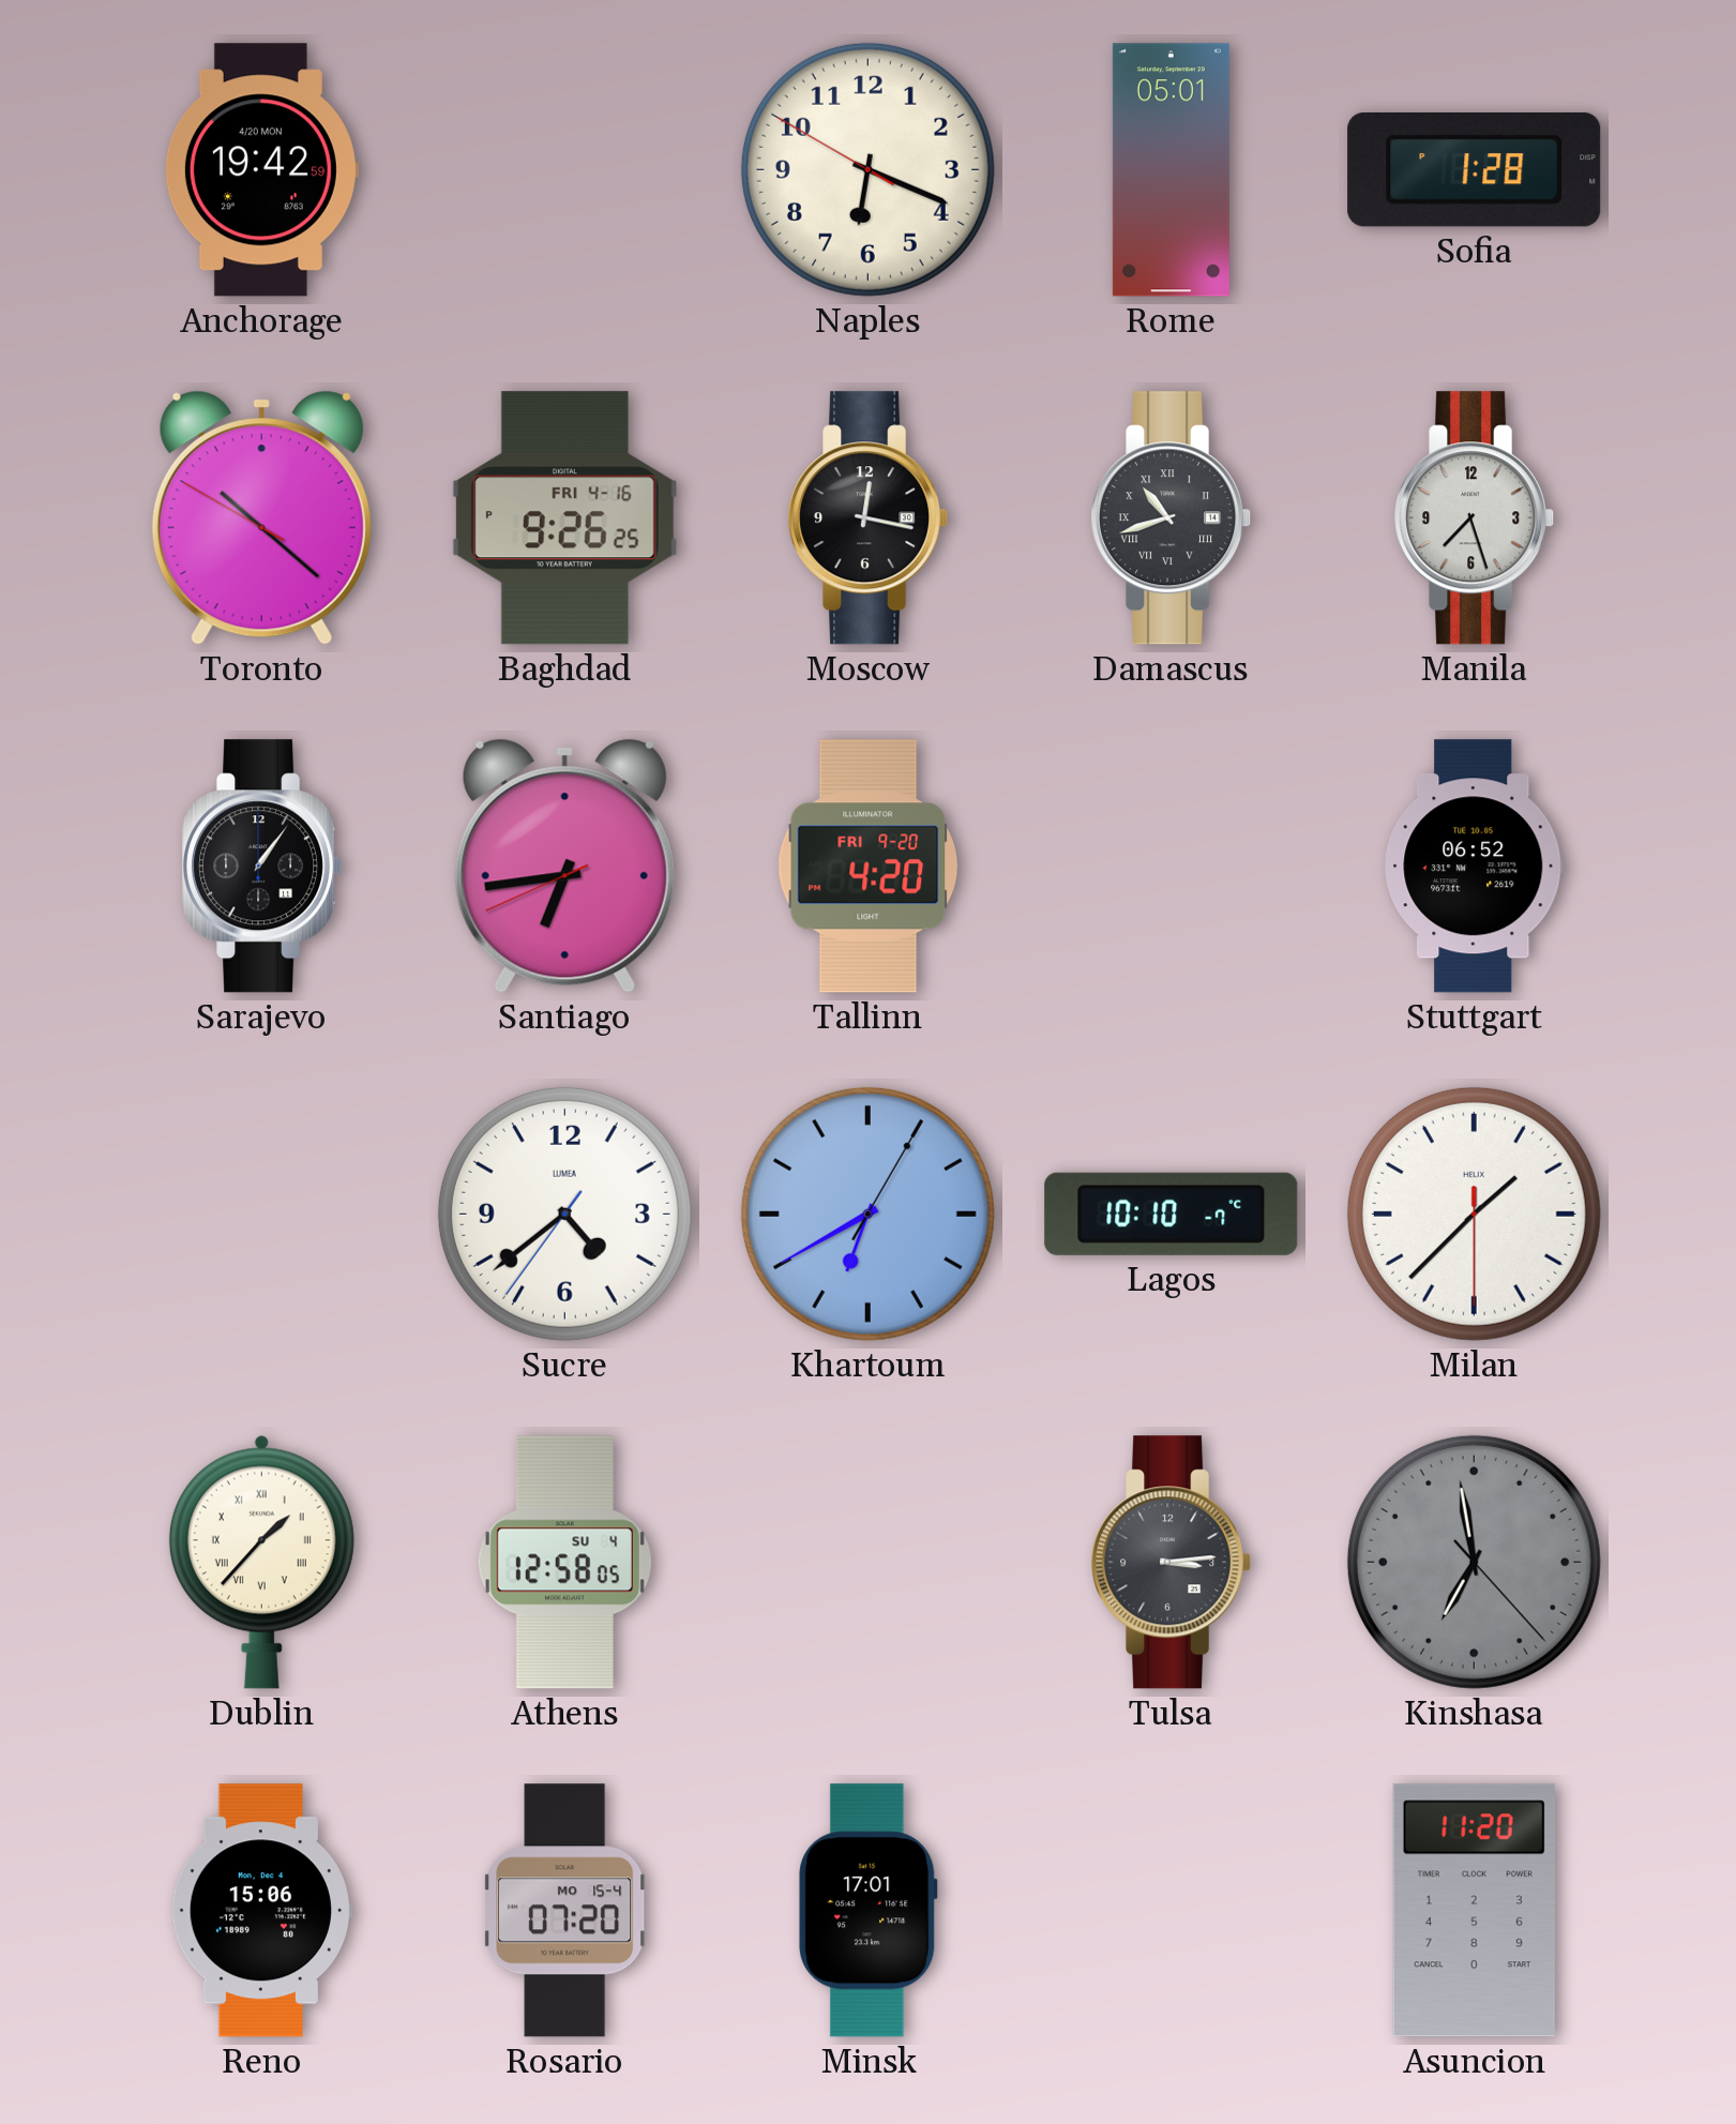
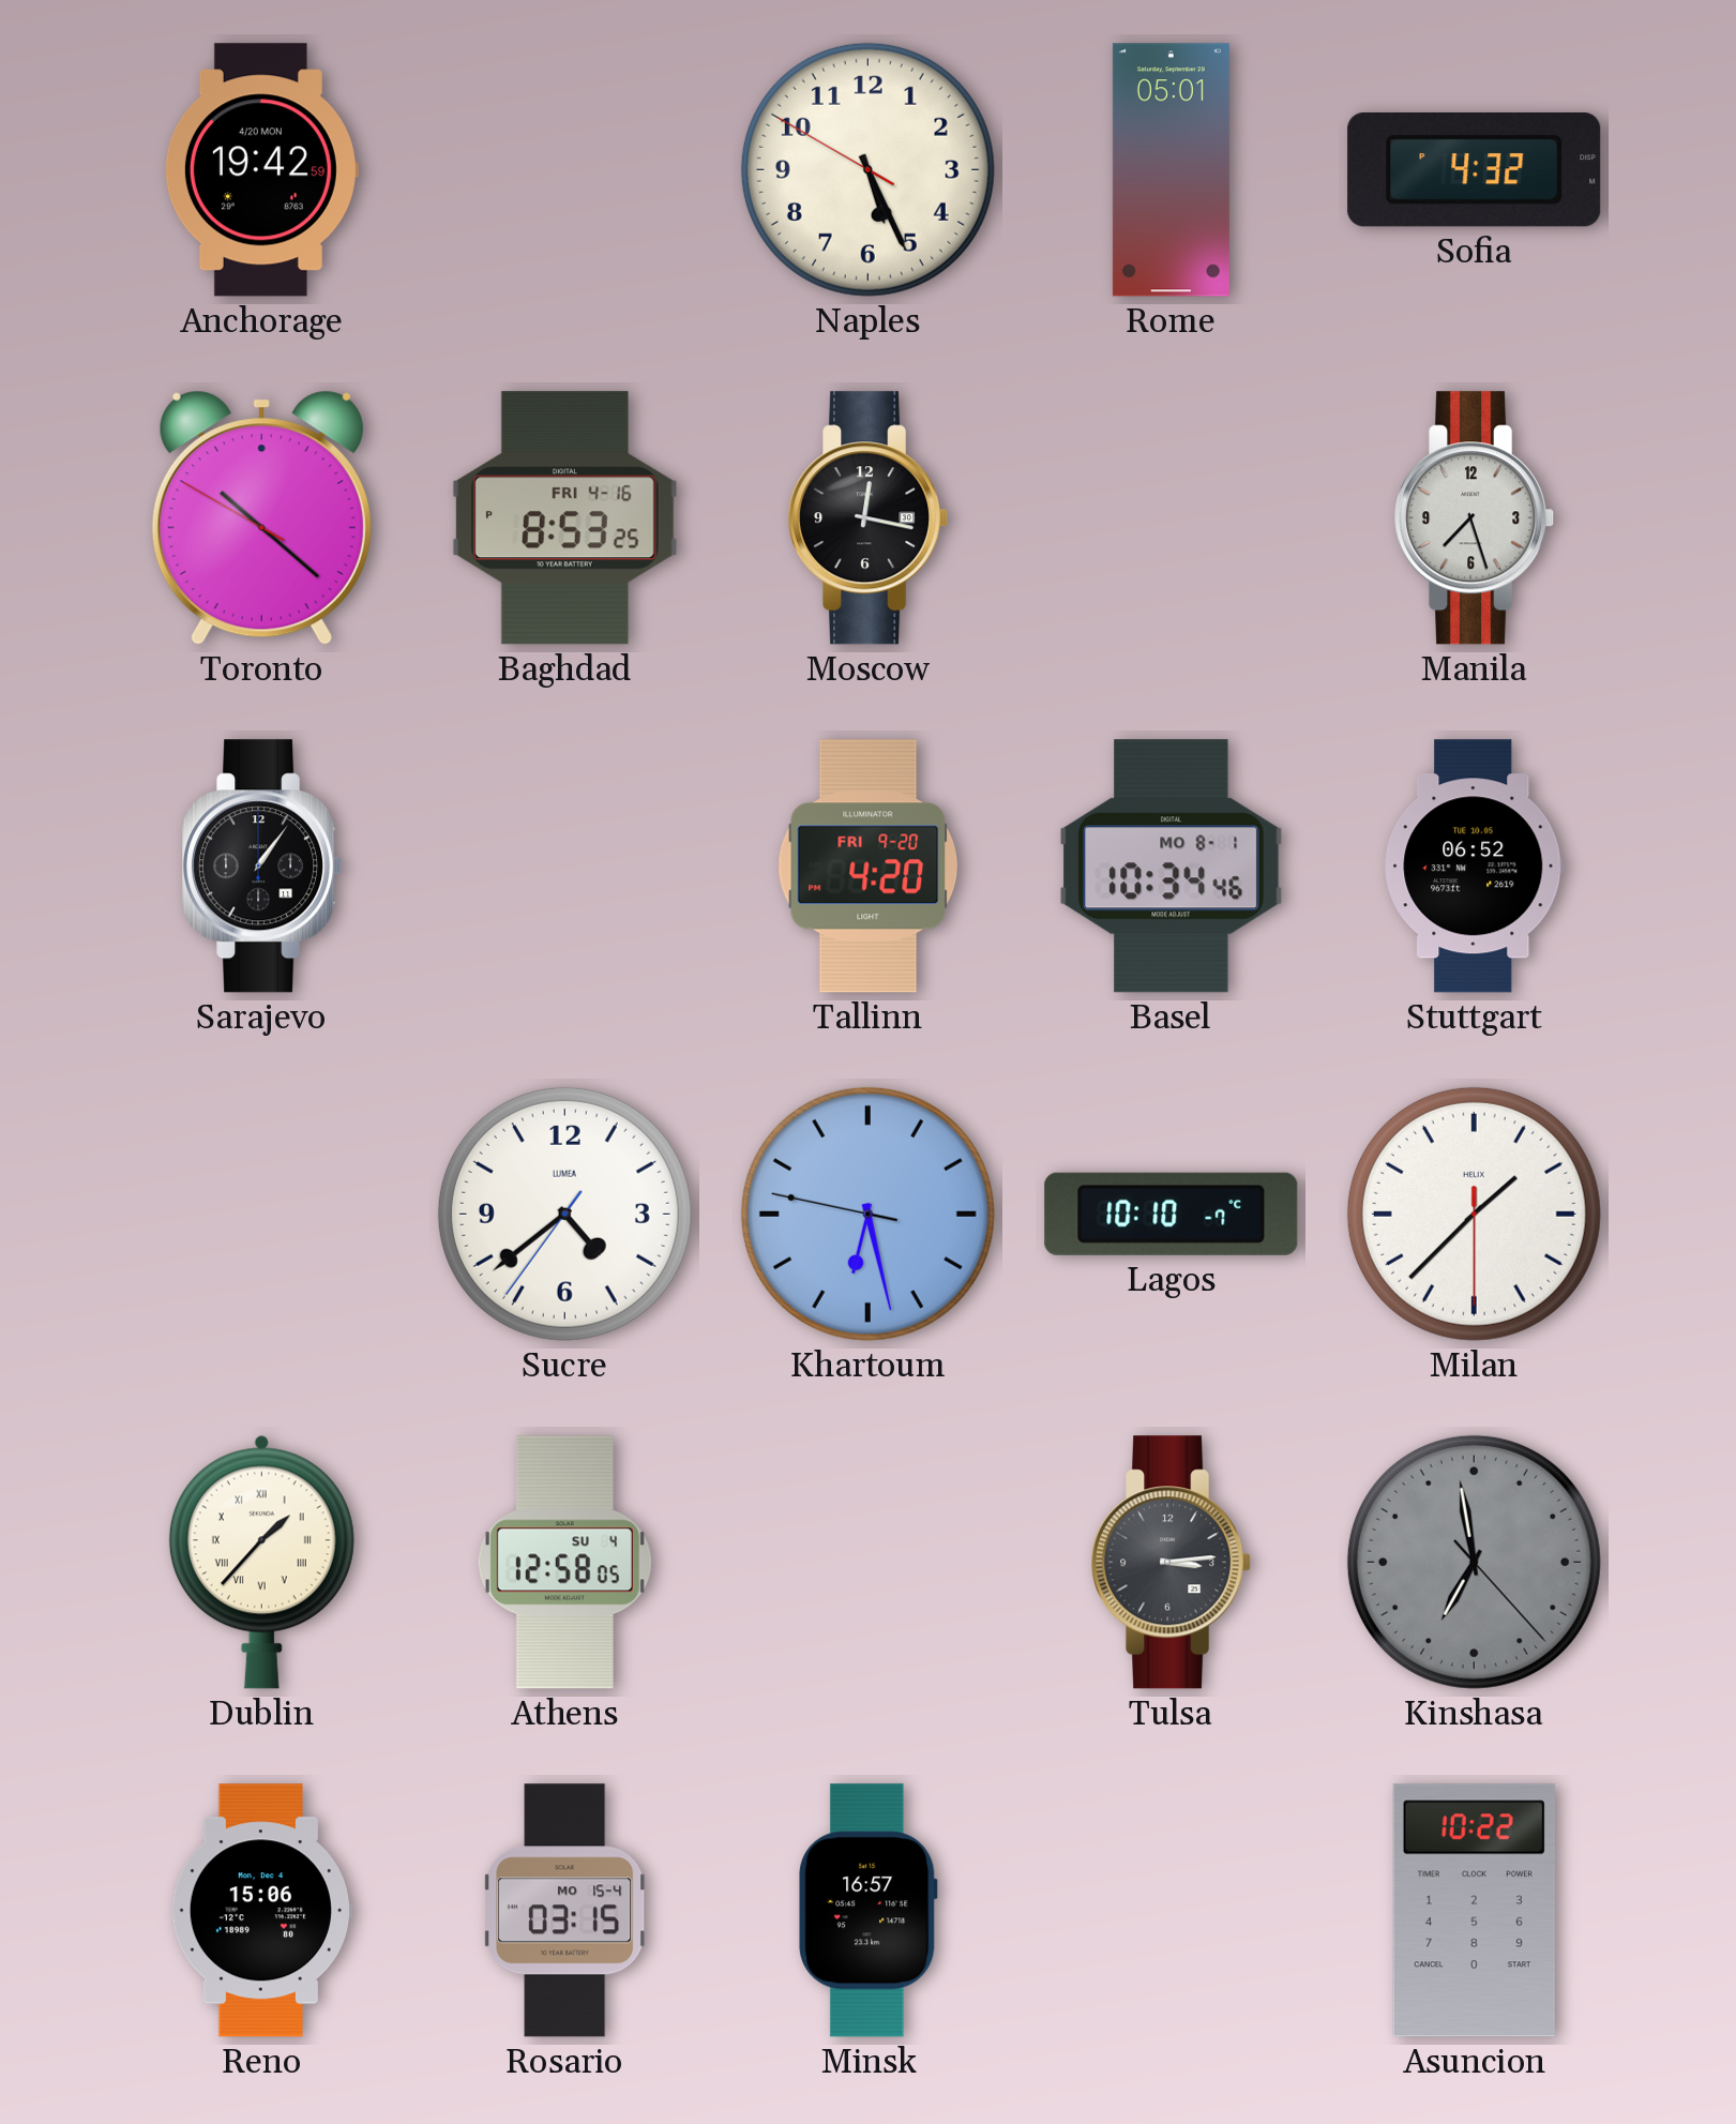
Naples: 6:18 -> 5:25 (867, 169)
Sofia: 1:28 -> 4:32 (1475, 170)
Baghdad: 9:26 -> 8:53 (564, 518)
Damascus: 10:42 -> none (1173, 518)
Santiago: 6:43 -> none (564, 865)
Basel: none -> 10:34 (1172, 867)
Khartoum: 6:40 -> 6:27 (867, 1214)
Rosario: 07:20 -> 03:15 (565, 1911)
Minsk: 17:01 -> 16:57 (869, 1911)
Asuncion: 11:20 -> 10:22 (1474, 1911)
